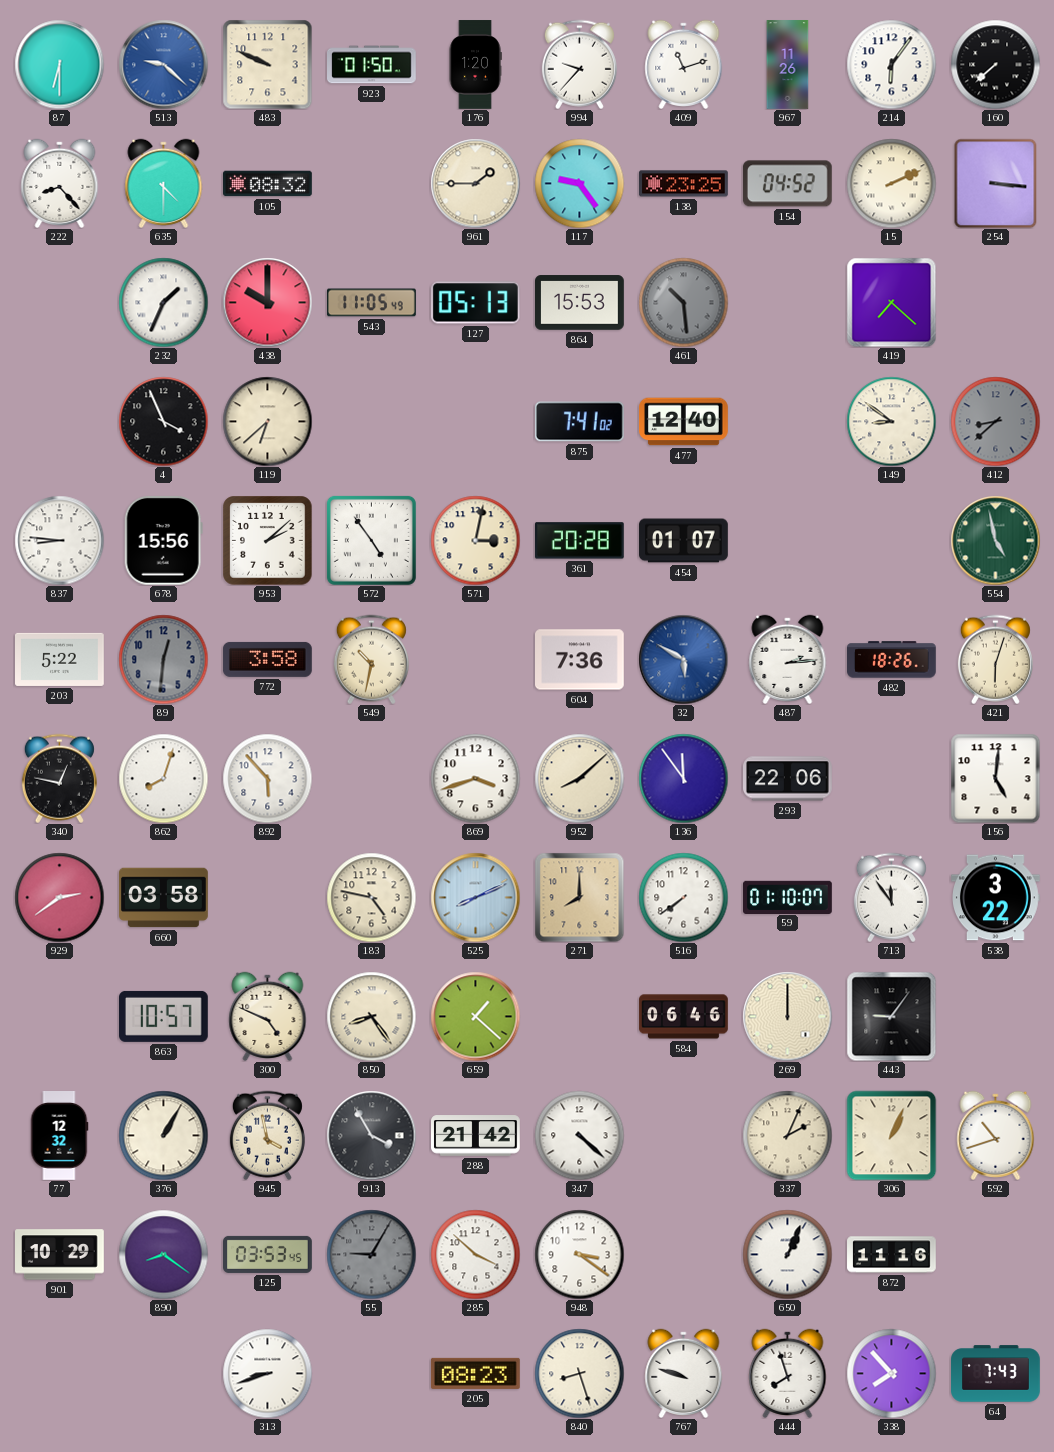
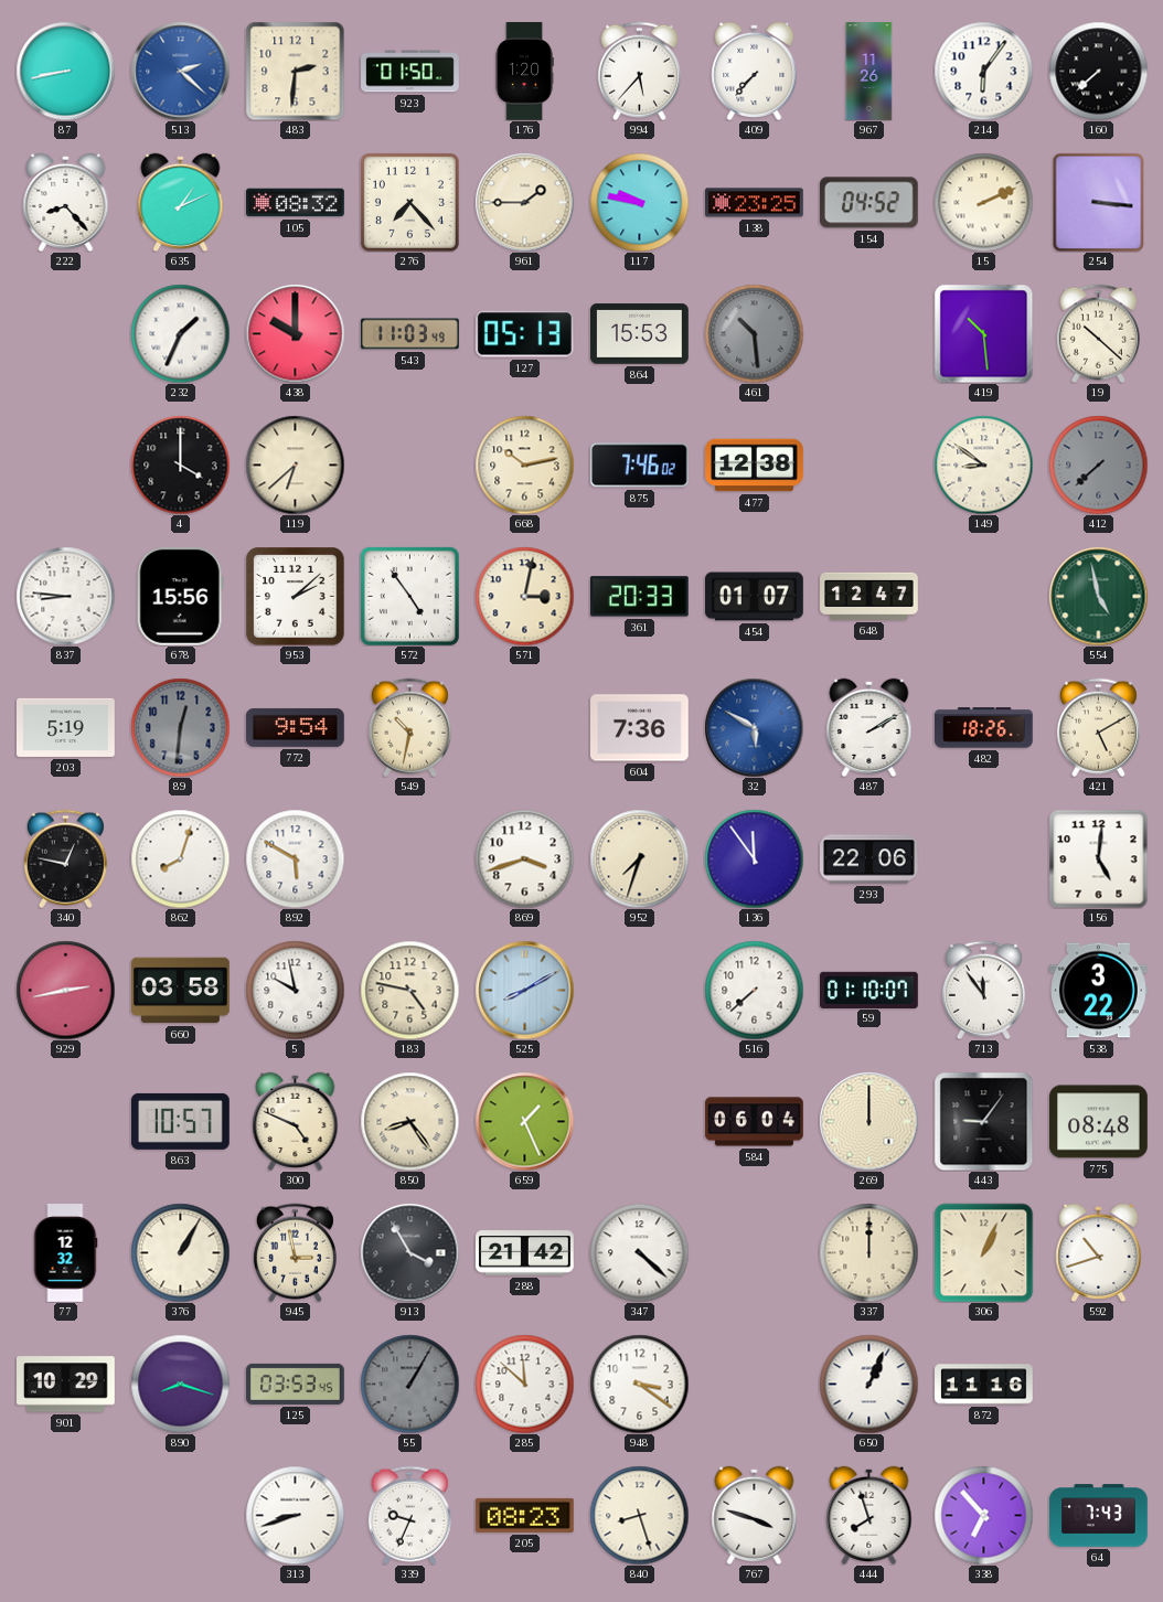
87: 6:30 -> 8:43 (65, 71)
513: 9:22 -> 2:22 (180, 71)
483: 9:49 -> 2:31 (295, 71)
994: 9:37 -> 5:37 (639, 71)
409: 11:12 -> 7:37 (755, 71)
635: 4:30 -> 1:11 (181, 202)
276: none -> 7:23 (409, 202)
117: 9:24 -> 9:47 (639, 202)
543: 11:05 -> 11:03 (410, 334)
419: 7:22 -> 10:29 (983, 333)
19: none -> 10:22 (1098, 333)
4: 3:56 -> 4:00 (180, 464)
668: none -> 10:13 (524, 464)
875: 7:41 -> 7:46 (639, 466)
477: 12:40 -> 12:38 (755, 466)
412: 8:38 -> 7:38 (1098, 464)
361: 20:28 -> 20:33 (639, 597)
648: none -> 12:47 (869, 596)
203: 5:22 -> 5:19 (66, 727)
772: 3:58 -> 9:54 (296, 727)
487: 2:14 -> 2:10 (869, 727)
421: 6:03 -> 5:10 (1098, 727)
892: 5:53 -> 5:50 (295, 858)
952: 8:08 -> 7:33 (639, 858)
929: 2:39 -> 2:43 (65, 990)
5: none -> 9:58 (295, 990)
525: 8:11 -> 8:10 (524, 990)
271: 8:00 -> none (579, 897)
516: 7:39 -> 7:38 (754, 990)
659: 1:22 -> 1:26 (524, 1121)
584: 06:46 -> 06:04 (755, 1122)
775: none -> 08:48 (1099, 1122)
945: 3:58 -> 2:58 (295, 1252)
337: 2:04 -> 12:00 (868, 1252)
890: 8:21 -> 8:18 (180, 1384)
55: 9:05 -> 1:05 (409, 1384)
285: 3:52 -> 11:52 (524, 1384)
339: none -> 9:34 (409, 1515)
767: 9:48 -> 3:48 (755, 1515)
338: 7:53 -> 6:53 (983, 1515)
